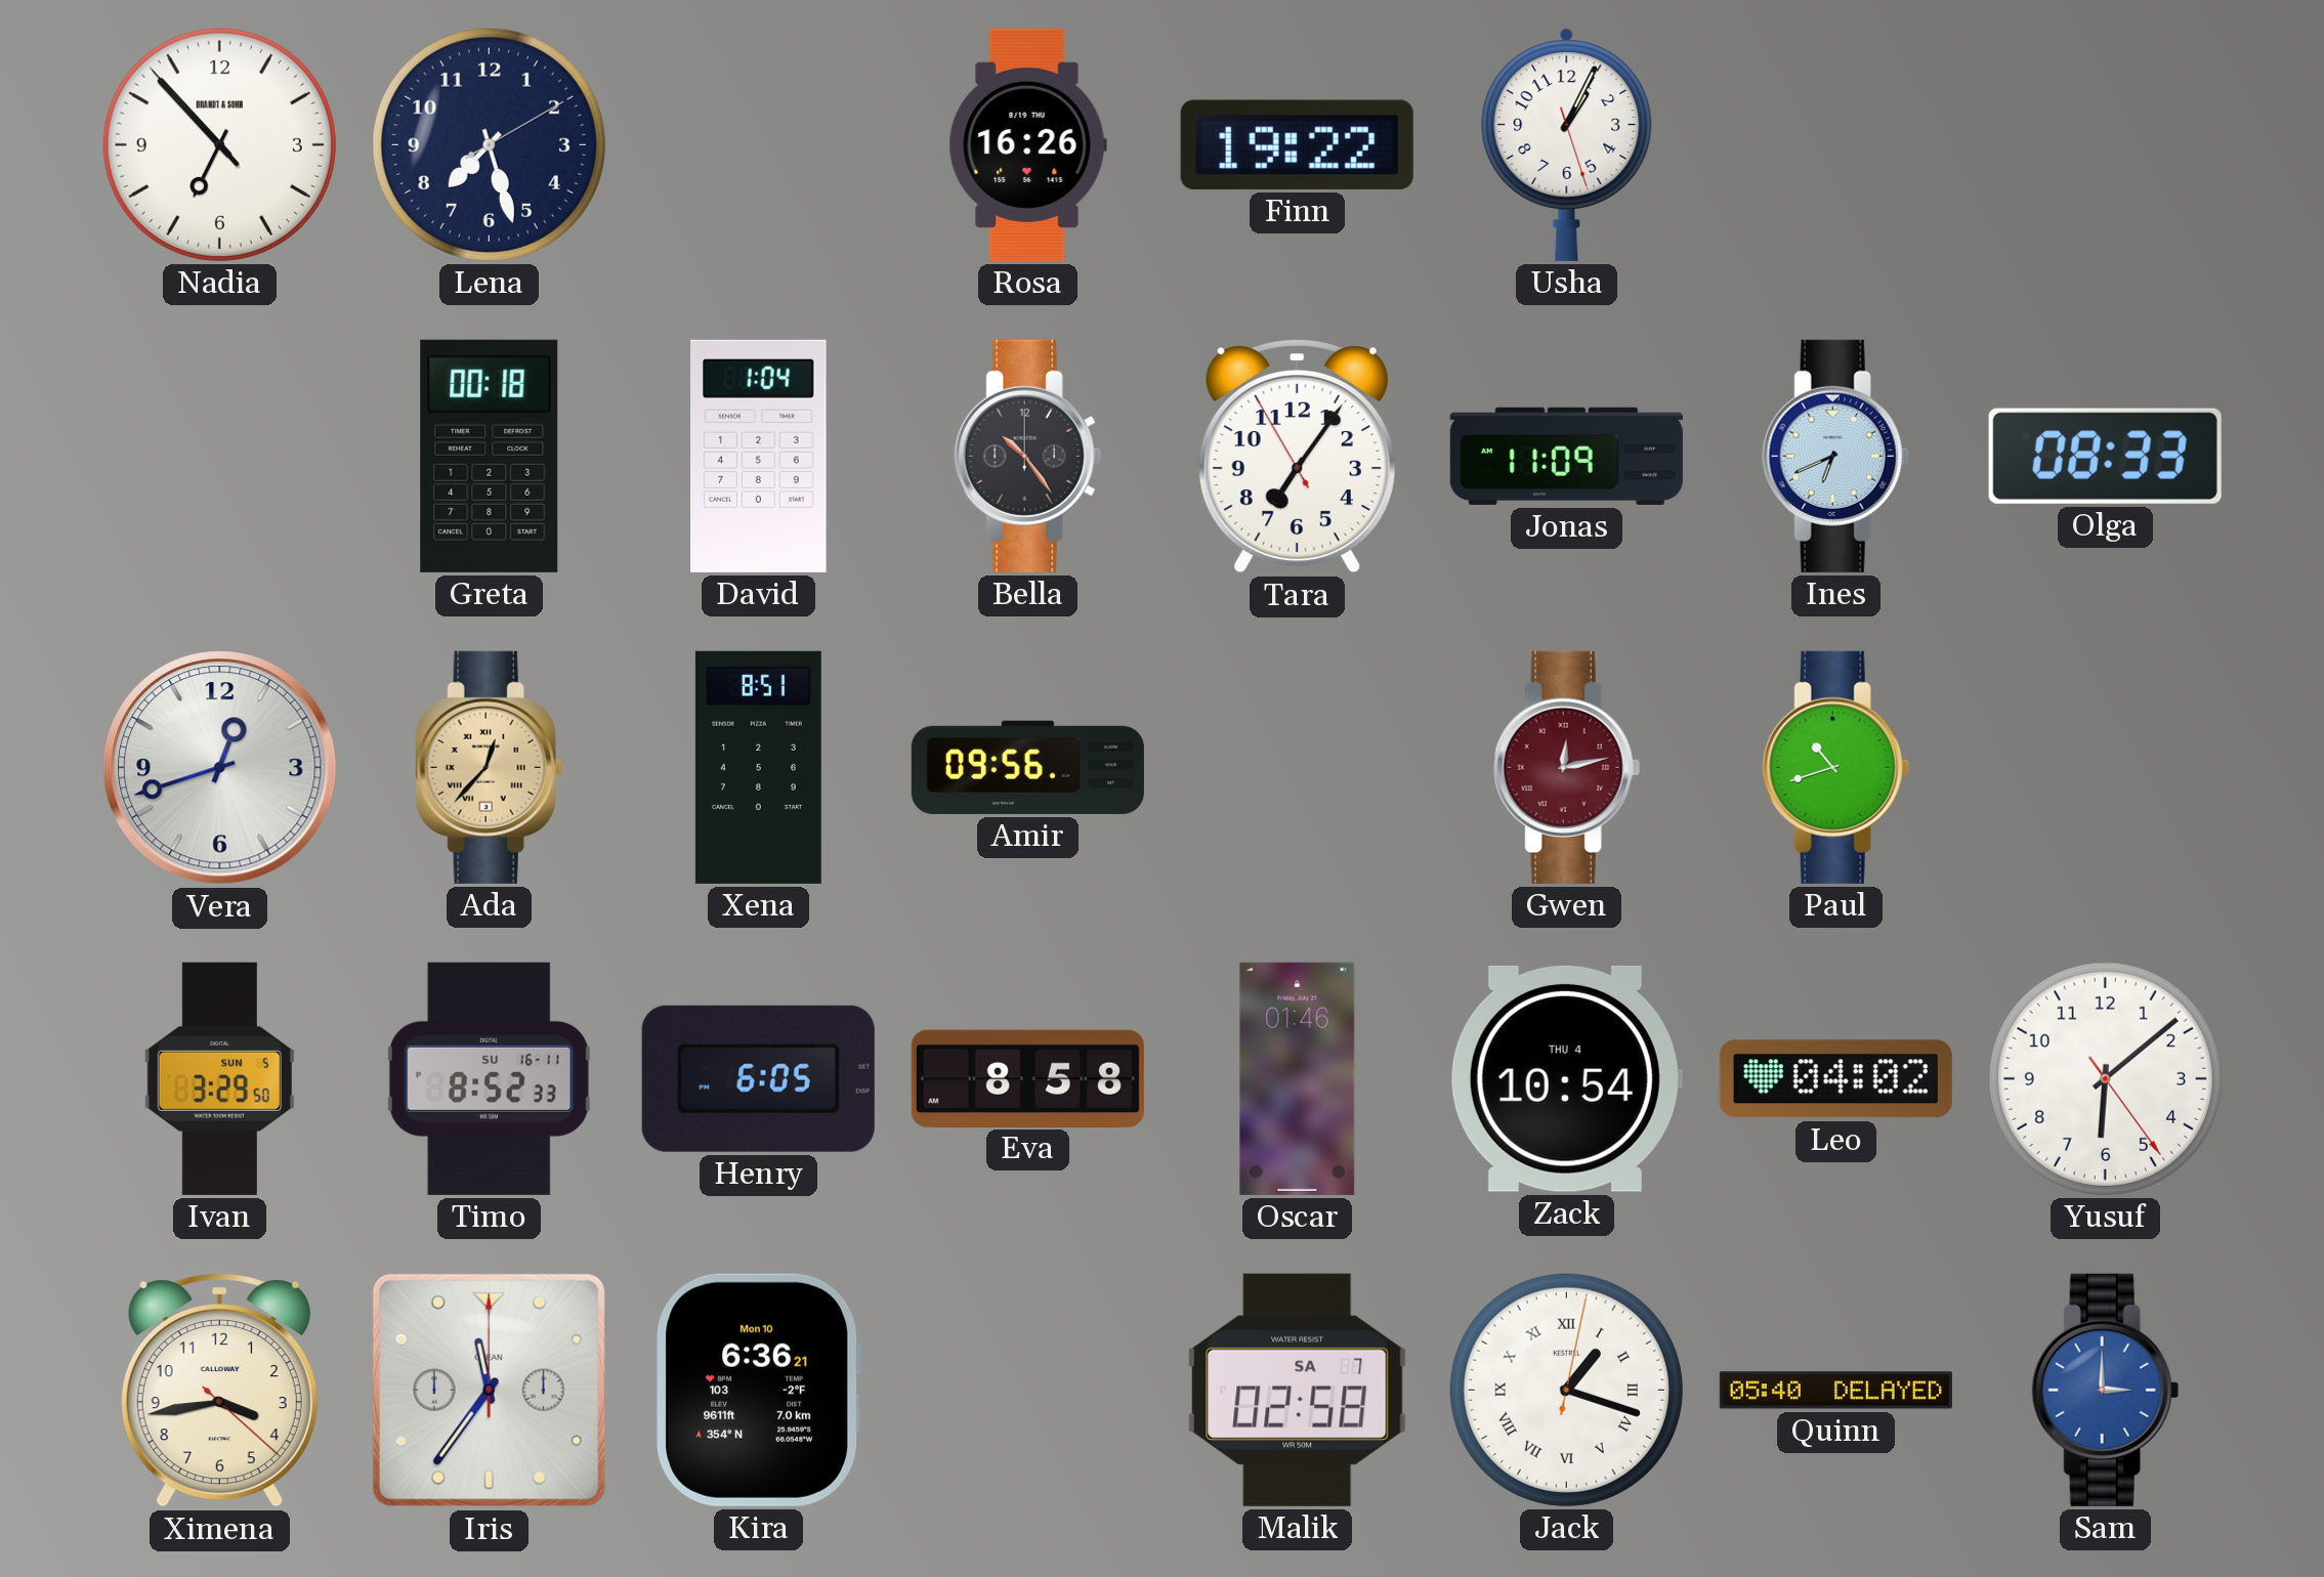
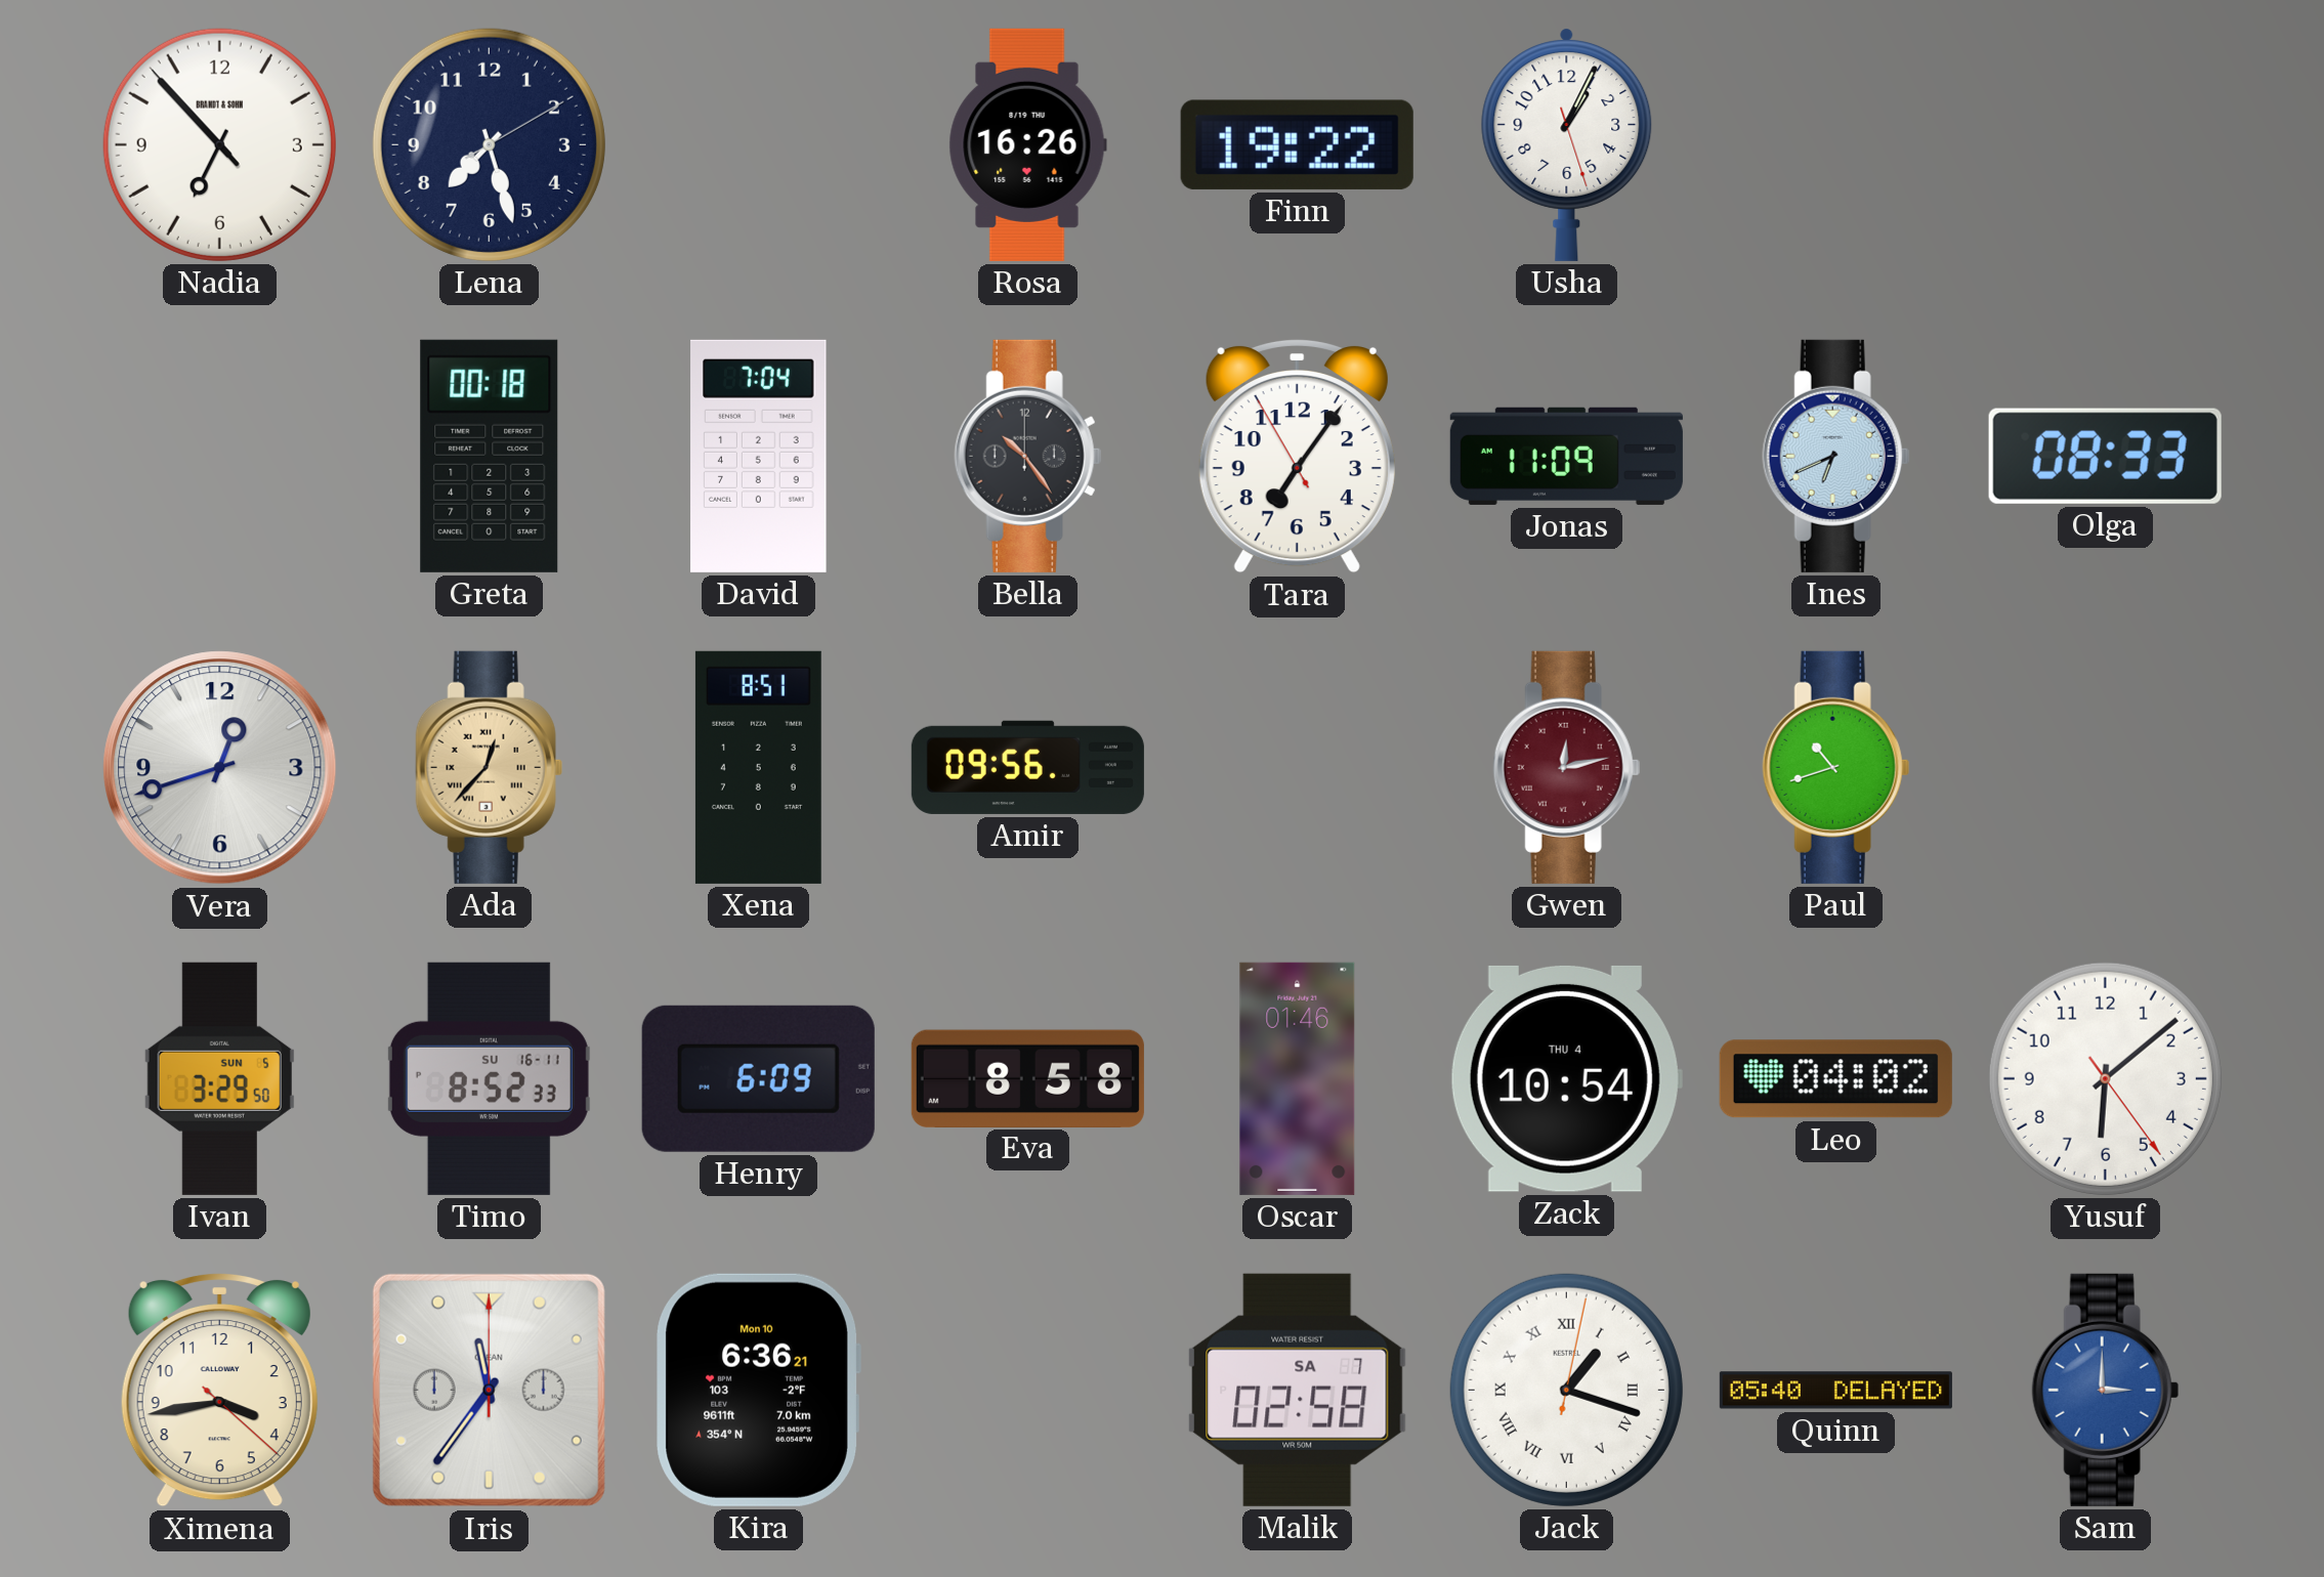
David: 1:04 -> 7:04 (759, 456)
Henry: 6:05 -> 6:09 (758, 1078)
